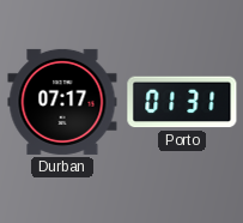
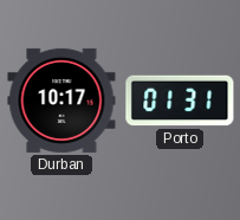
Durban: 07:17 -> 10:17 (61, 101)
